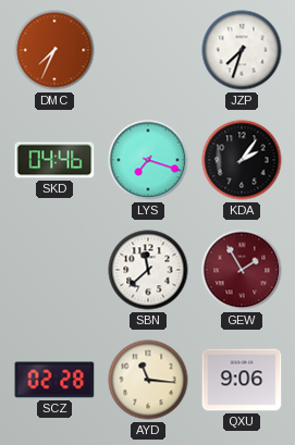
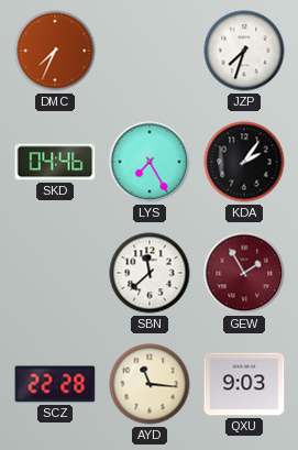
LYS: 7:18 -> 7:25 (150, 162)
SCZ: 02:28 -> 22:28 (55, 384)
QXU: 9:06 -> 9:03 (244, 384)
